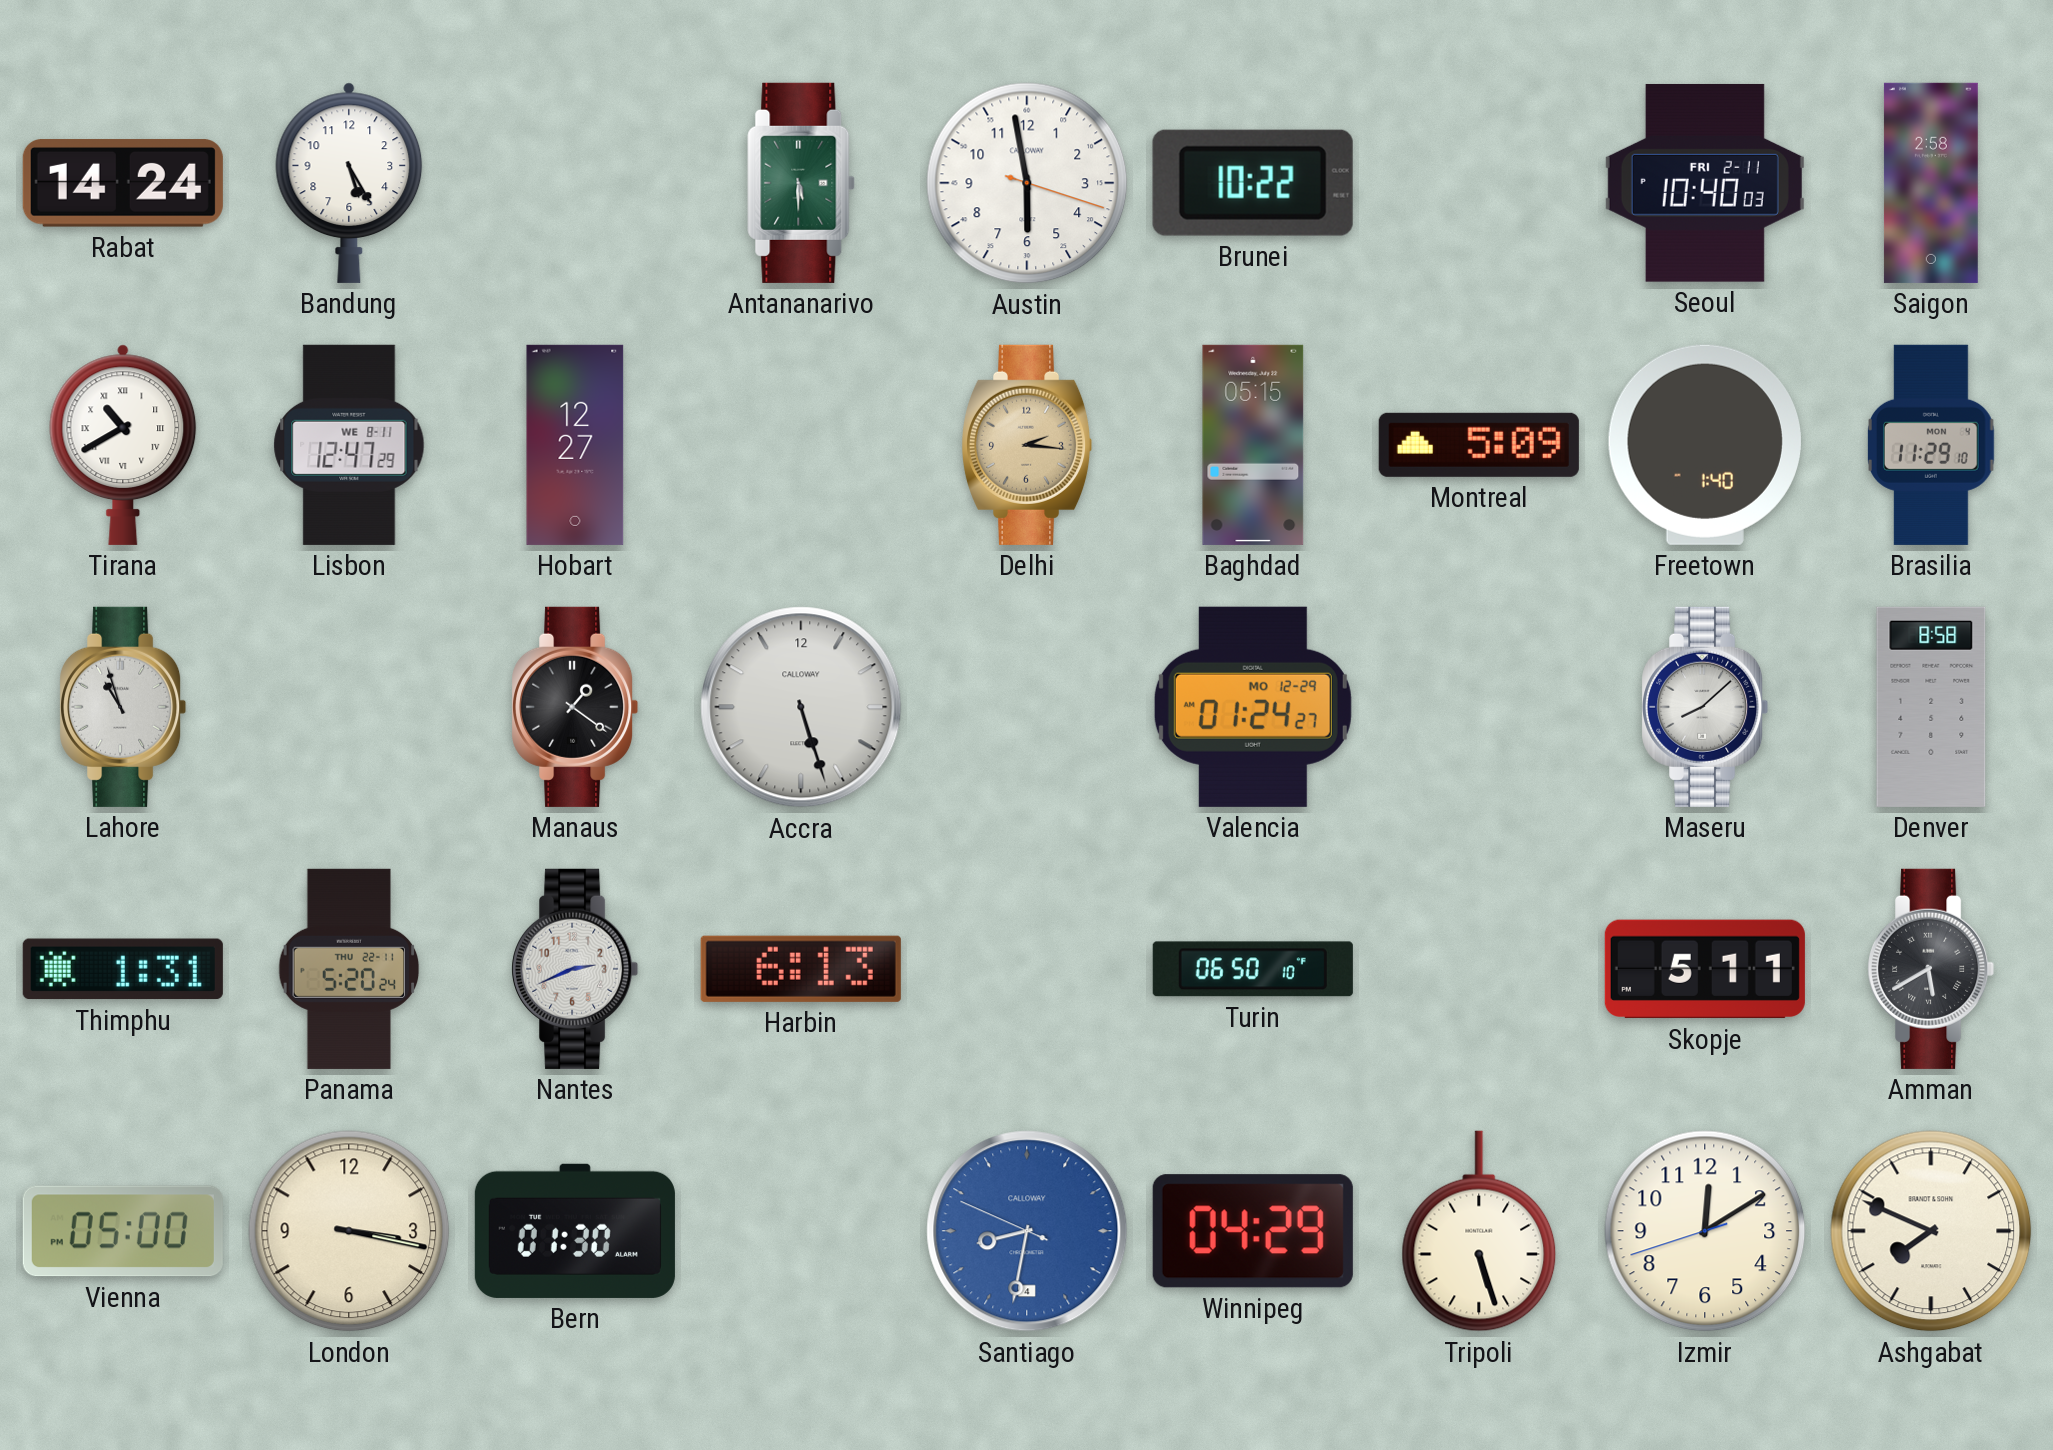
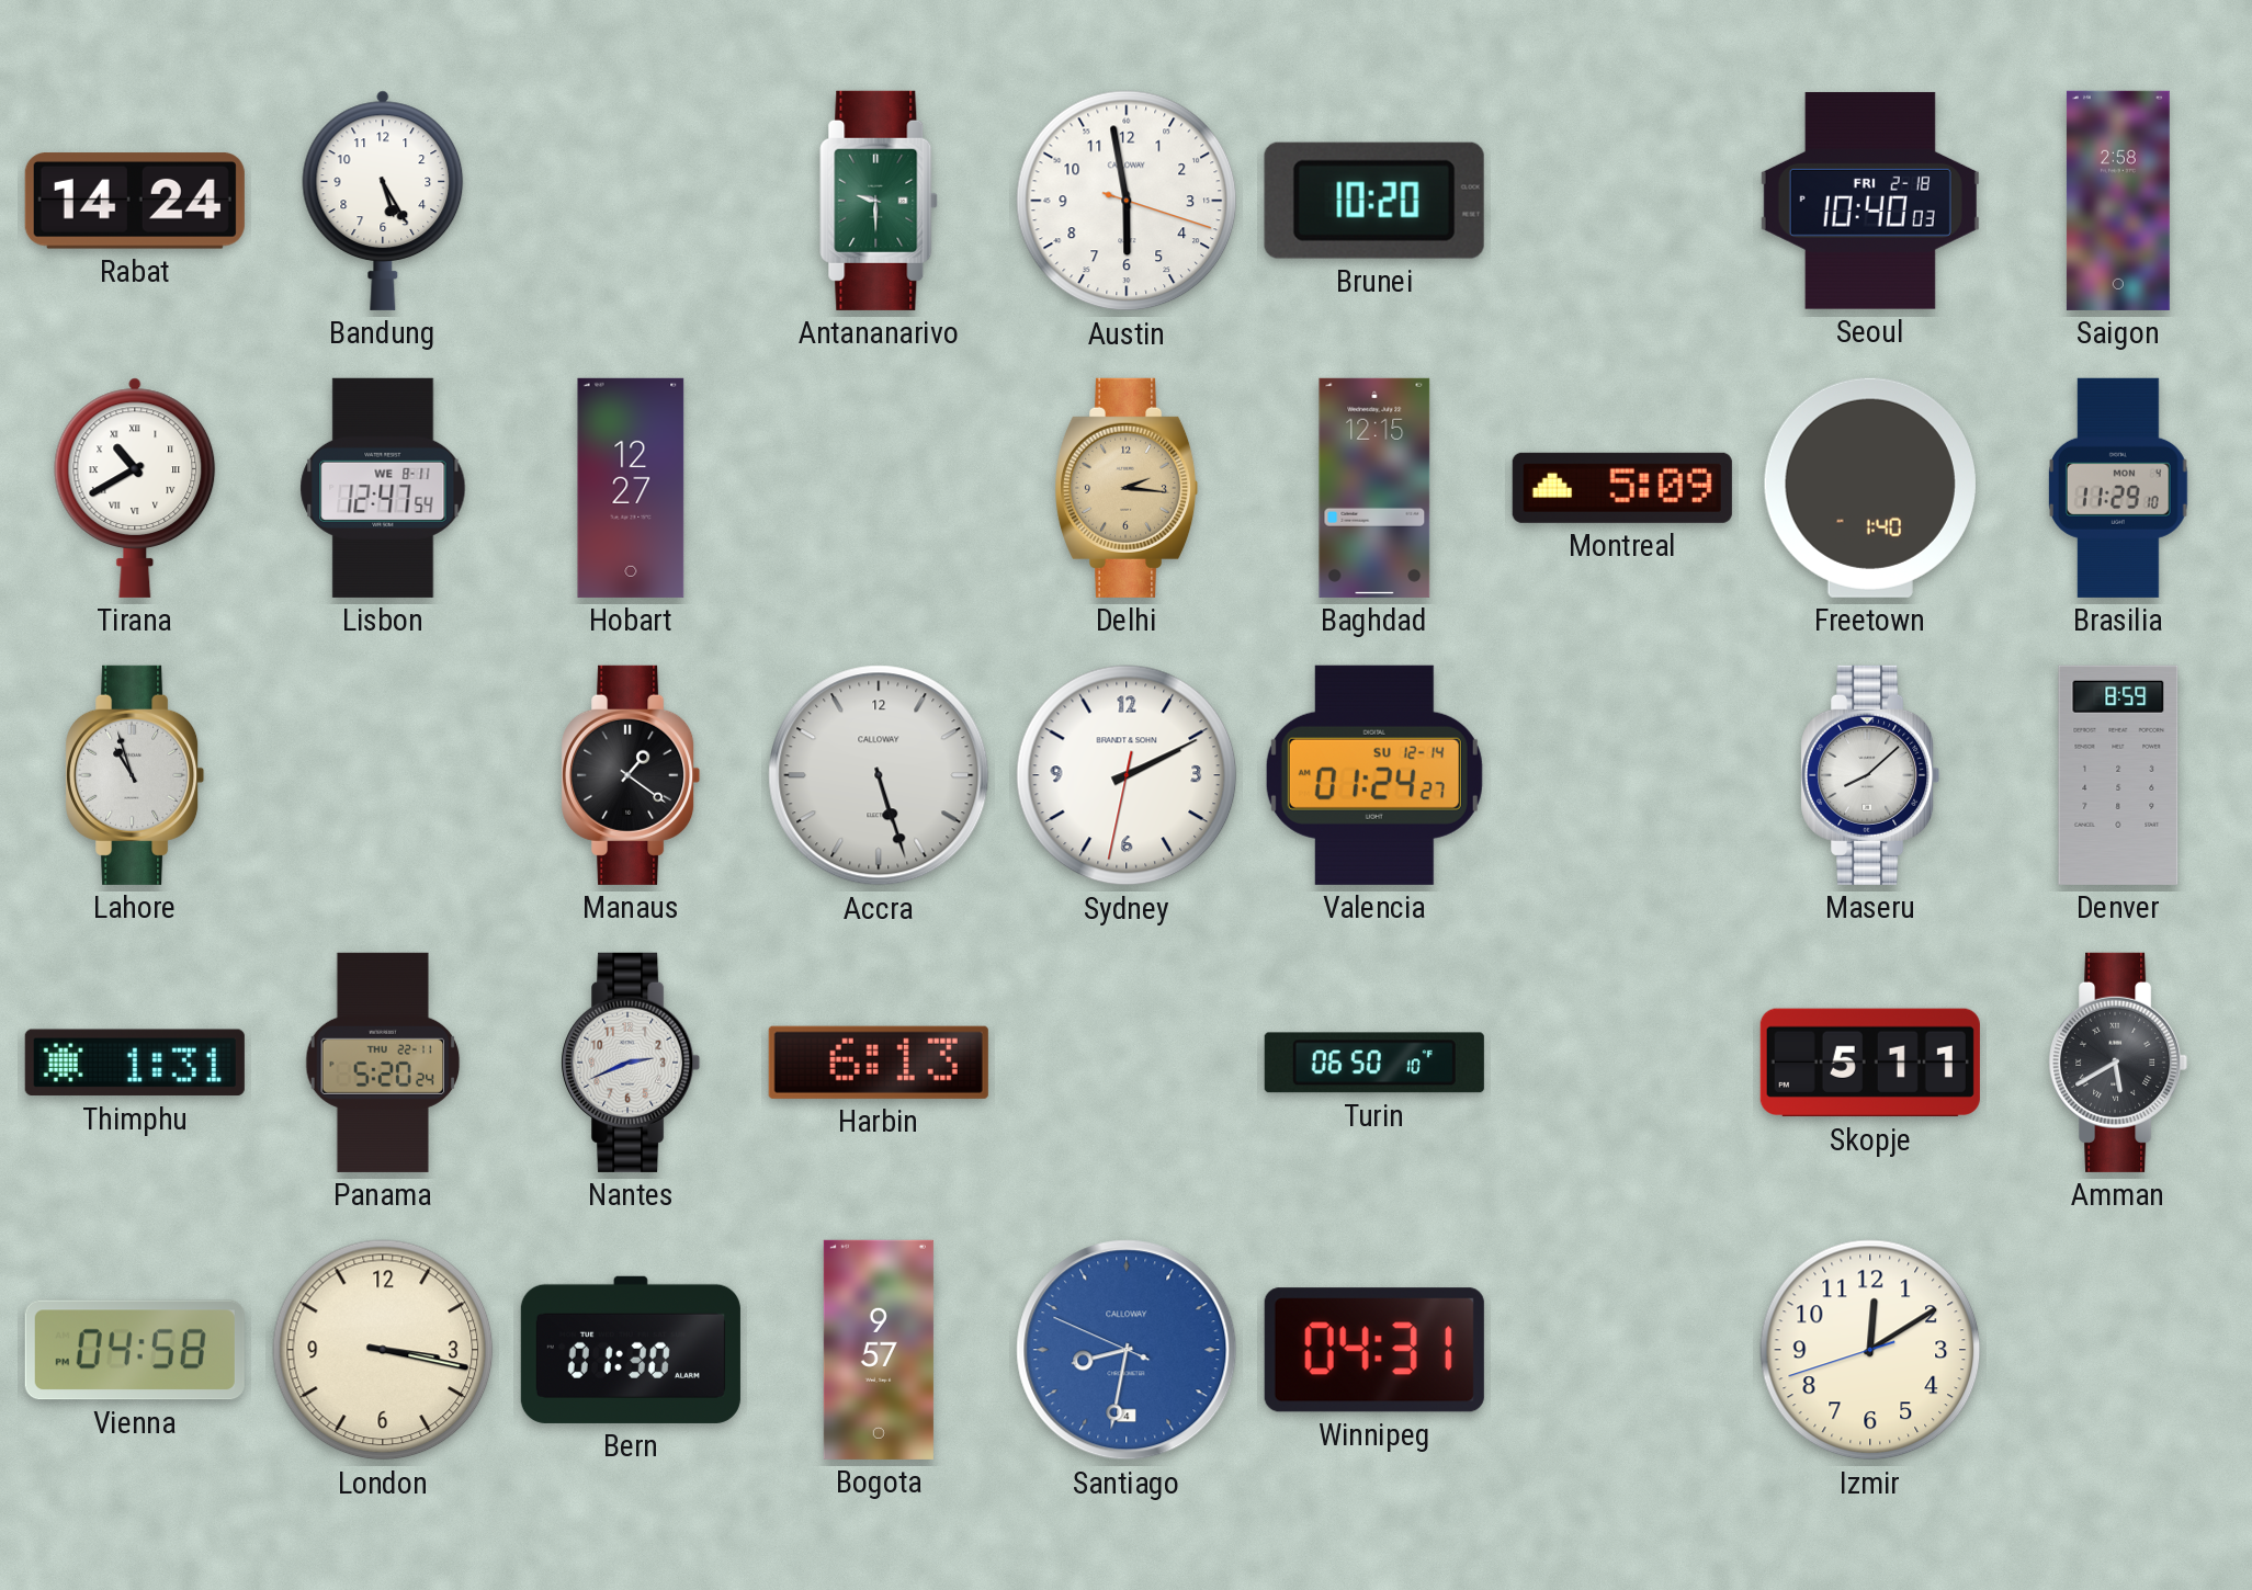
Antananarivo: 5:30 -> 9:30 (879, 201)
Brunei: 10:22 -> 10:20 (1374, 201)
Seoul date: FRI 2-11 -> FRI 2-18 (1870, 201)
Lisbon: 12:47:29 -> 12:47:54 (383, 488)
Baghdad: 05:15 -> 12:15 (1374, 488)
Sydney: none -> 2:10 (1127, 775)
Valencia date: MO 12-29 -> SU 12-14 (1374, 775)
Denver: 8:58 -> 8:59 (2118, 775)
Vienna: 05:00 -> 04:58 (135, 1350)
Bogota: none -> 9:57 (879, 1350)
Winnipeg: 04:29 -> 04:31 (1374, 1350)
Tripoli: 5:27 -> none (1479, 1231)
Ashgabat: 7:49 -> none (1931, 1231)
